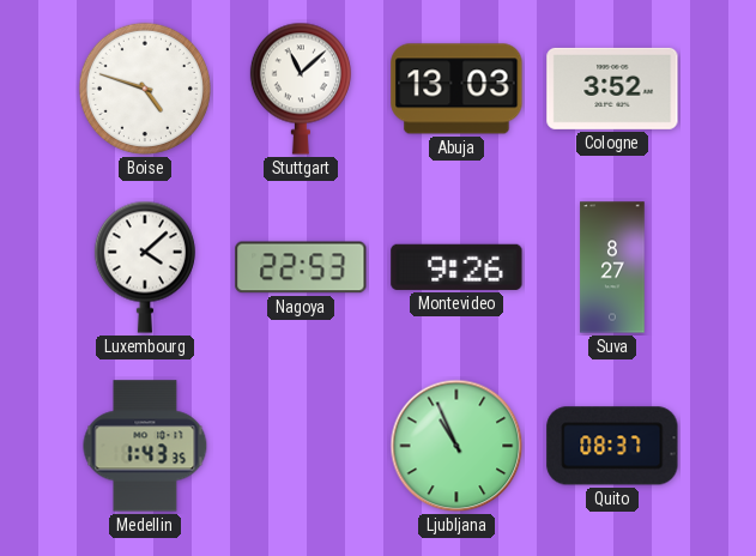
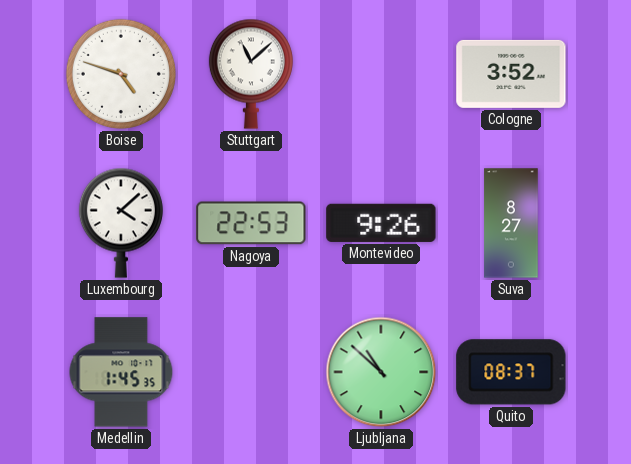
Abuja: 13:03 -> none (456, 89)
Medellin: 1:43 -> 1:45 (121, 372)
Ljubljana: 10:56 -> 10:52 (381, 372)
